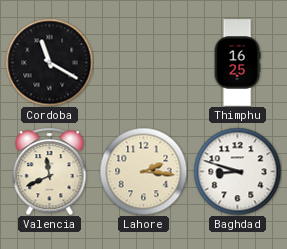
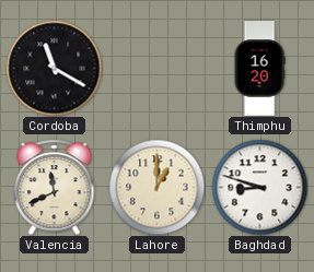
Thimphu: 16:25 -> 16:20 (259, 69)
Lahore: 2:16 -> 1:00 (156, 187)
